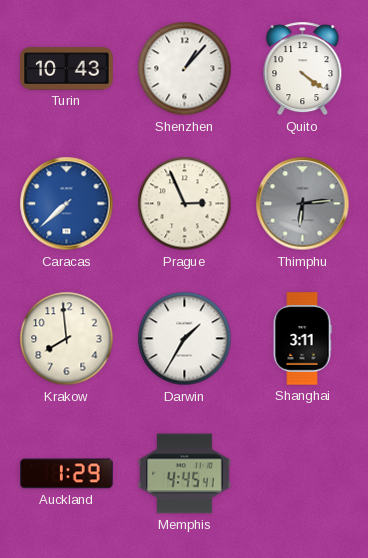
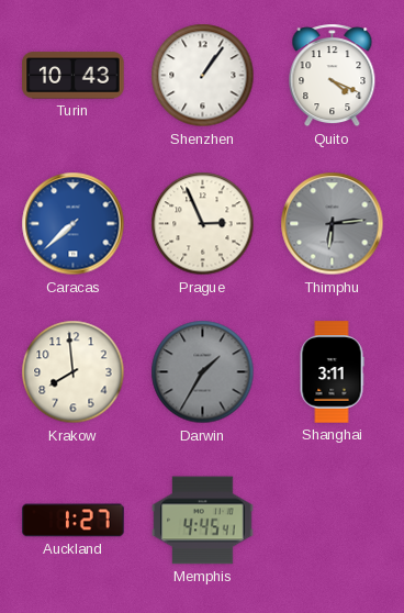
Shenzhen: 1:07 -> 1:06 (203, 76)
Quito: 4:21 -> 4:19 (333, 76)
Darwin dial: white -> grey (203, 372)
Auckland: 1:29 -> 1:27 (74, 521)
